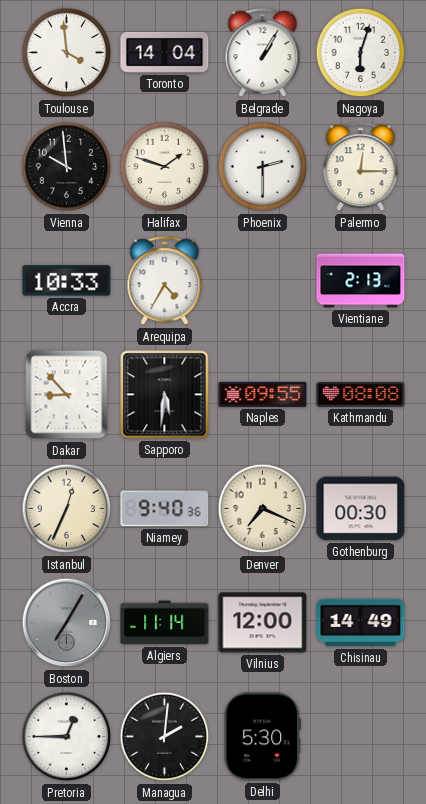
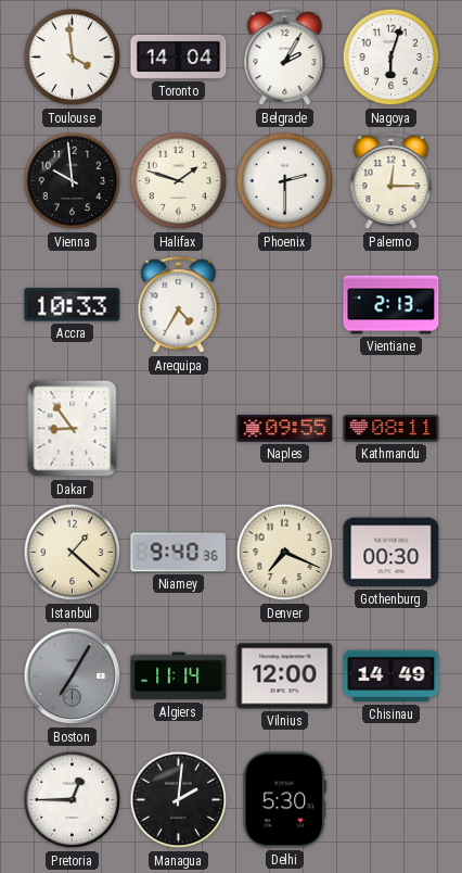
Belgrade: 1:05 -> 2:05 (285, 58)
Dakar: 8:53 -> 8:54 (73, 429)
Sapporo: 5:31 -> none (165, 395)
Kathmandu: 08:08 -> 08:11 (392, 429)
Istanbul: 12:34 -> 1:22 (73, 553)
